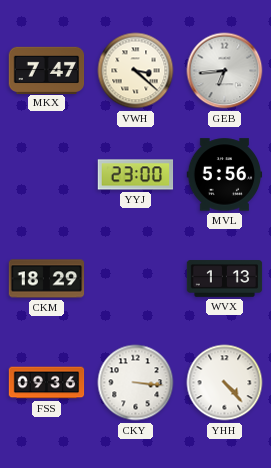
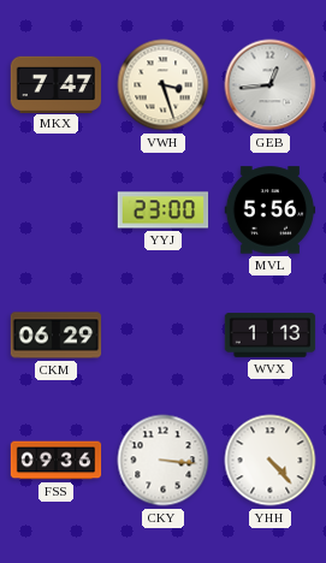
VWH: 3:22 -> 3:27 (164, 85)
GEB: 6:44 -> 12:44 (271, 85)
CKM: 18:29 -> 06:29 (57, 336)
